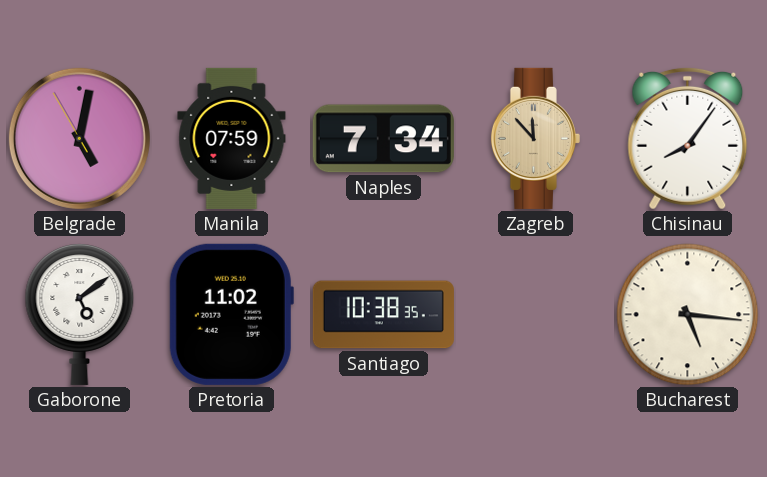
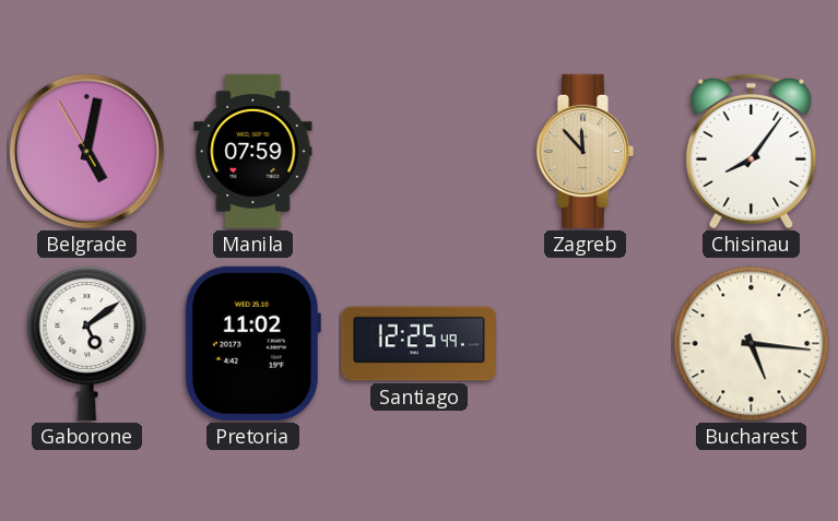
Naples: 7:34 -> none (383, 139)
Santiago: 10:38 -> 12:25 (418, 344)
